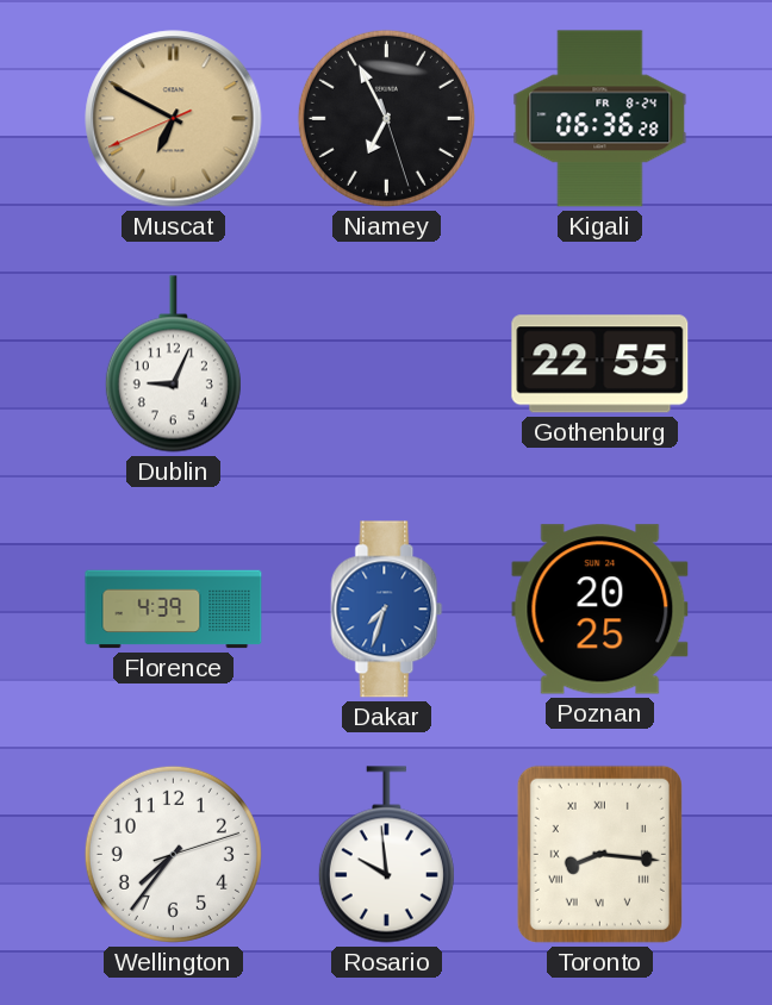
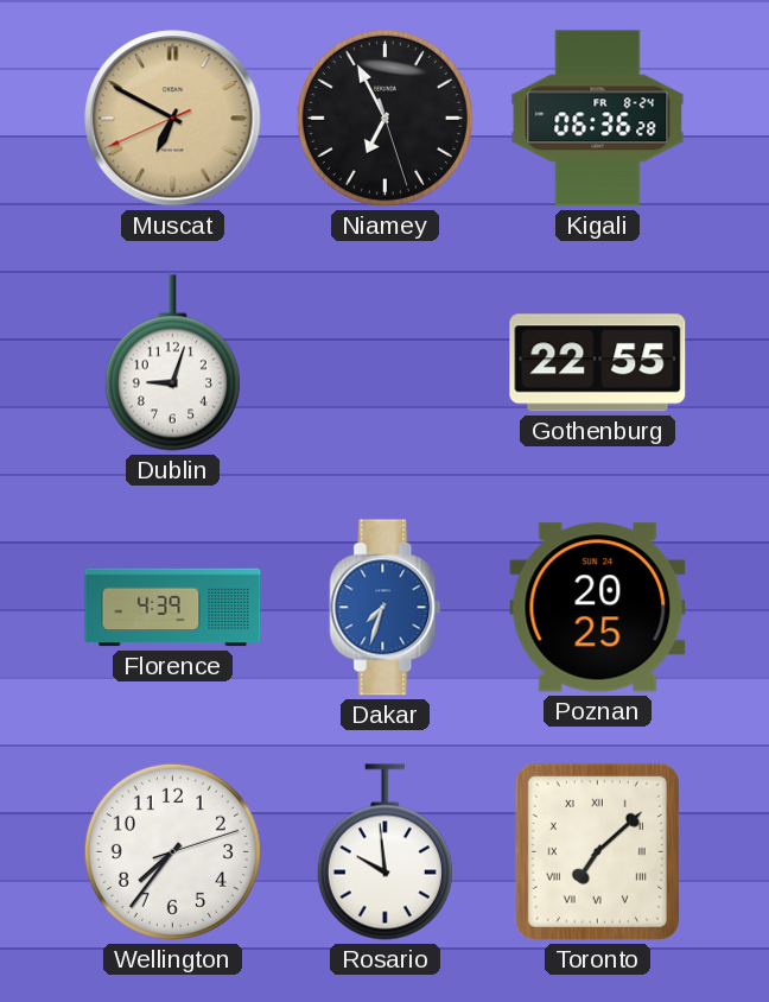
Dublin: 9:04 -> 9:03 (172, 363)
Toronto: 8:16 -> 7:08 (597, 851)
